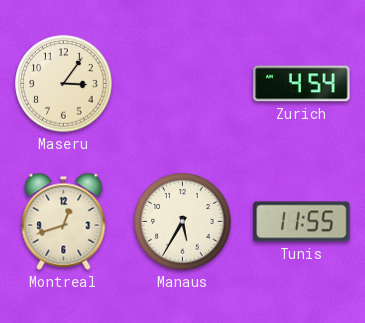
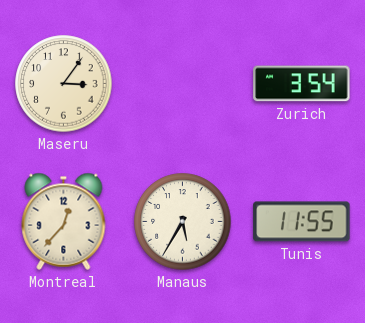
Zurich: 4:54 -> 3:54 (302, 84)
Montreal: 12:42 -> 12:37 (64, 221)
